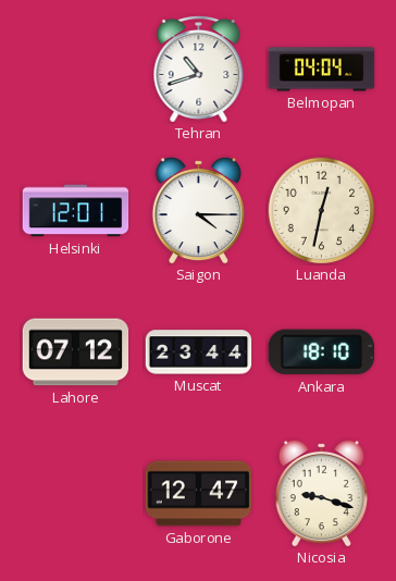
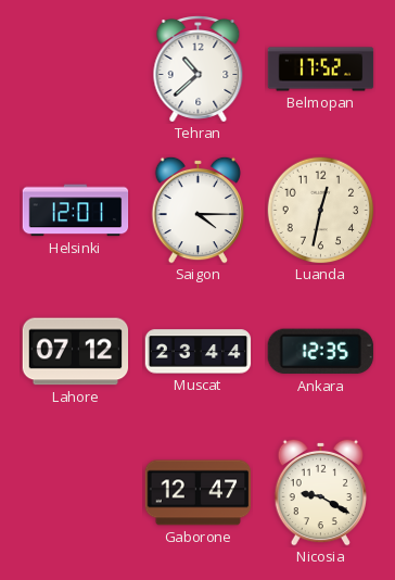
Tehran: 10:42 -> 10:38 (199, 70)
Belmopan: 04:04 -> 17:52 (321, 70)
Ankara: 18:10 -> 12:35 (320, 352)
Nicosia: 9:18 -> 9:20 (320, 492)
